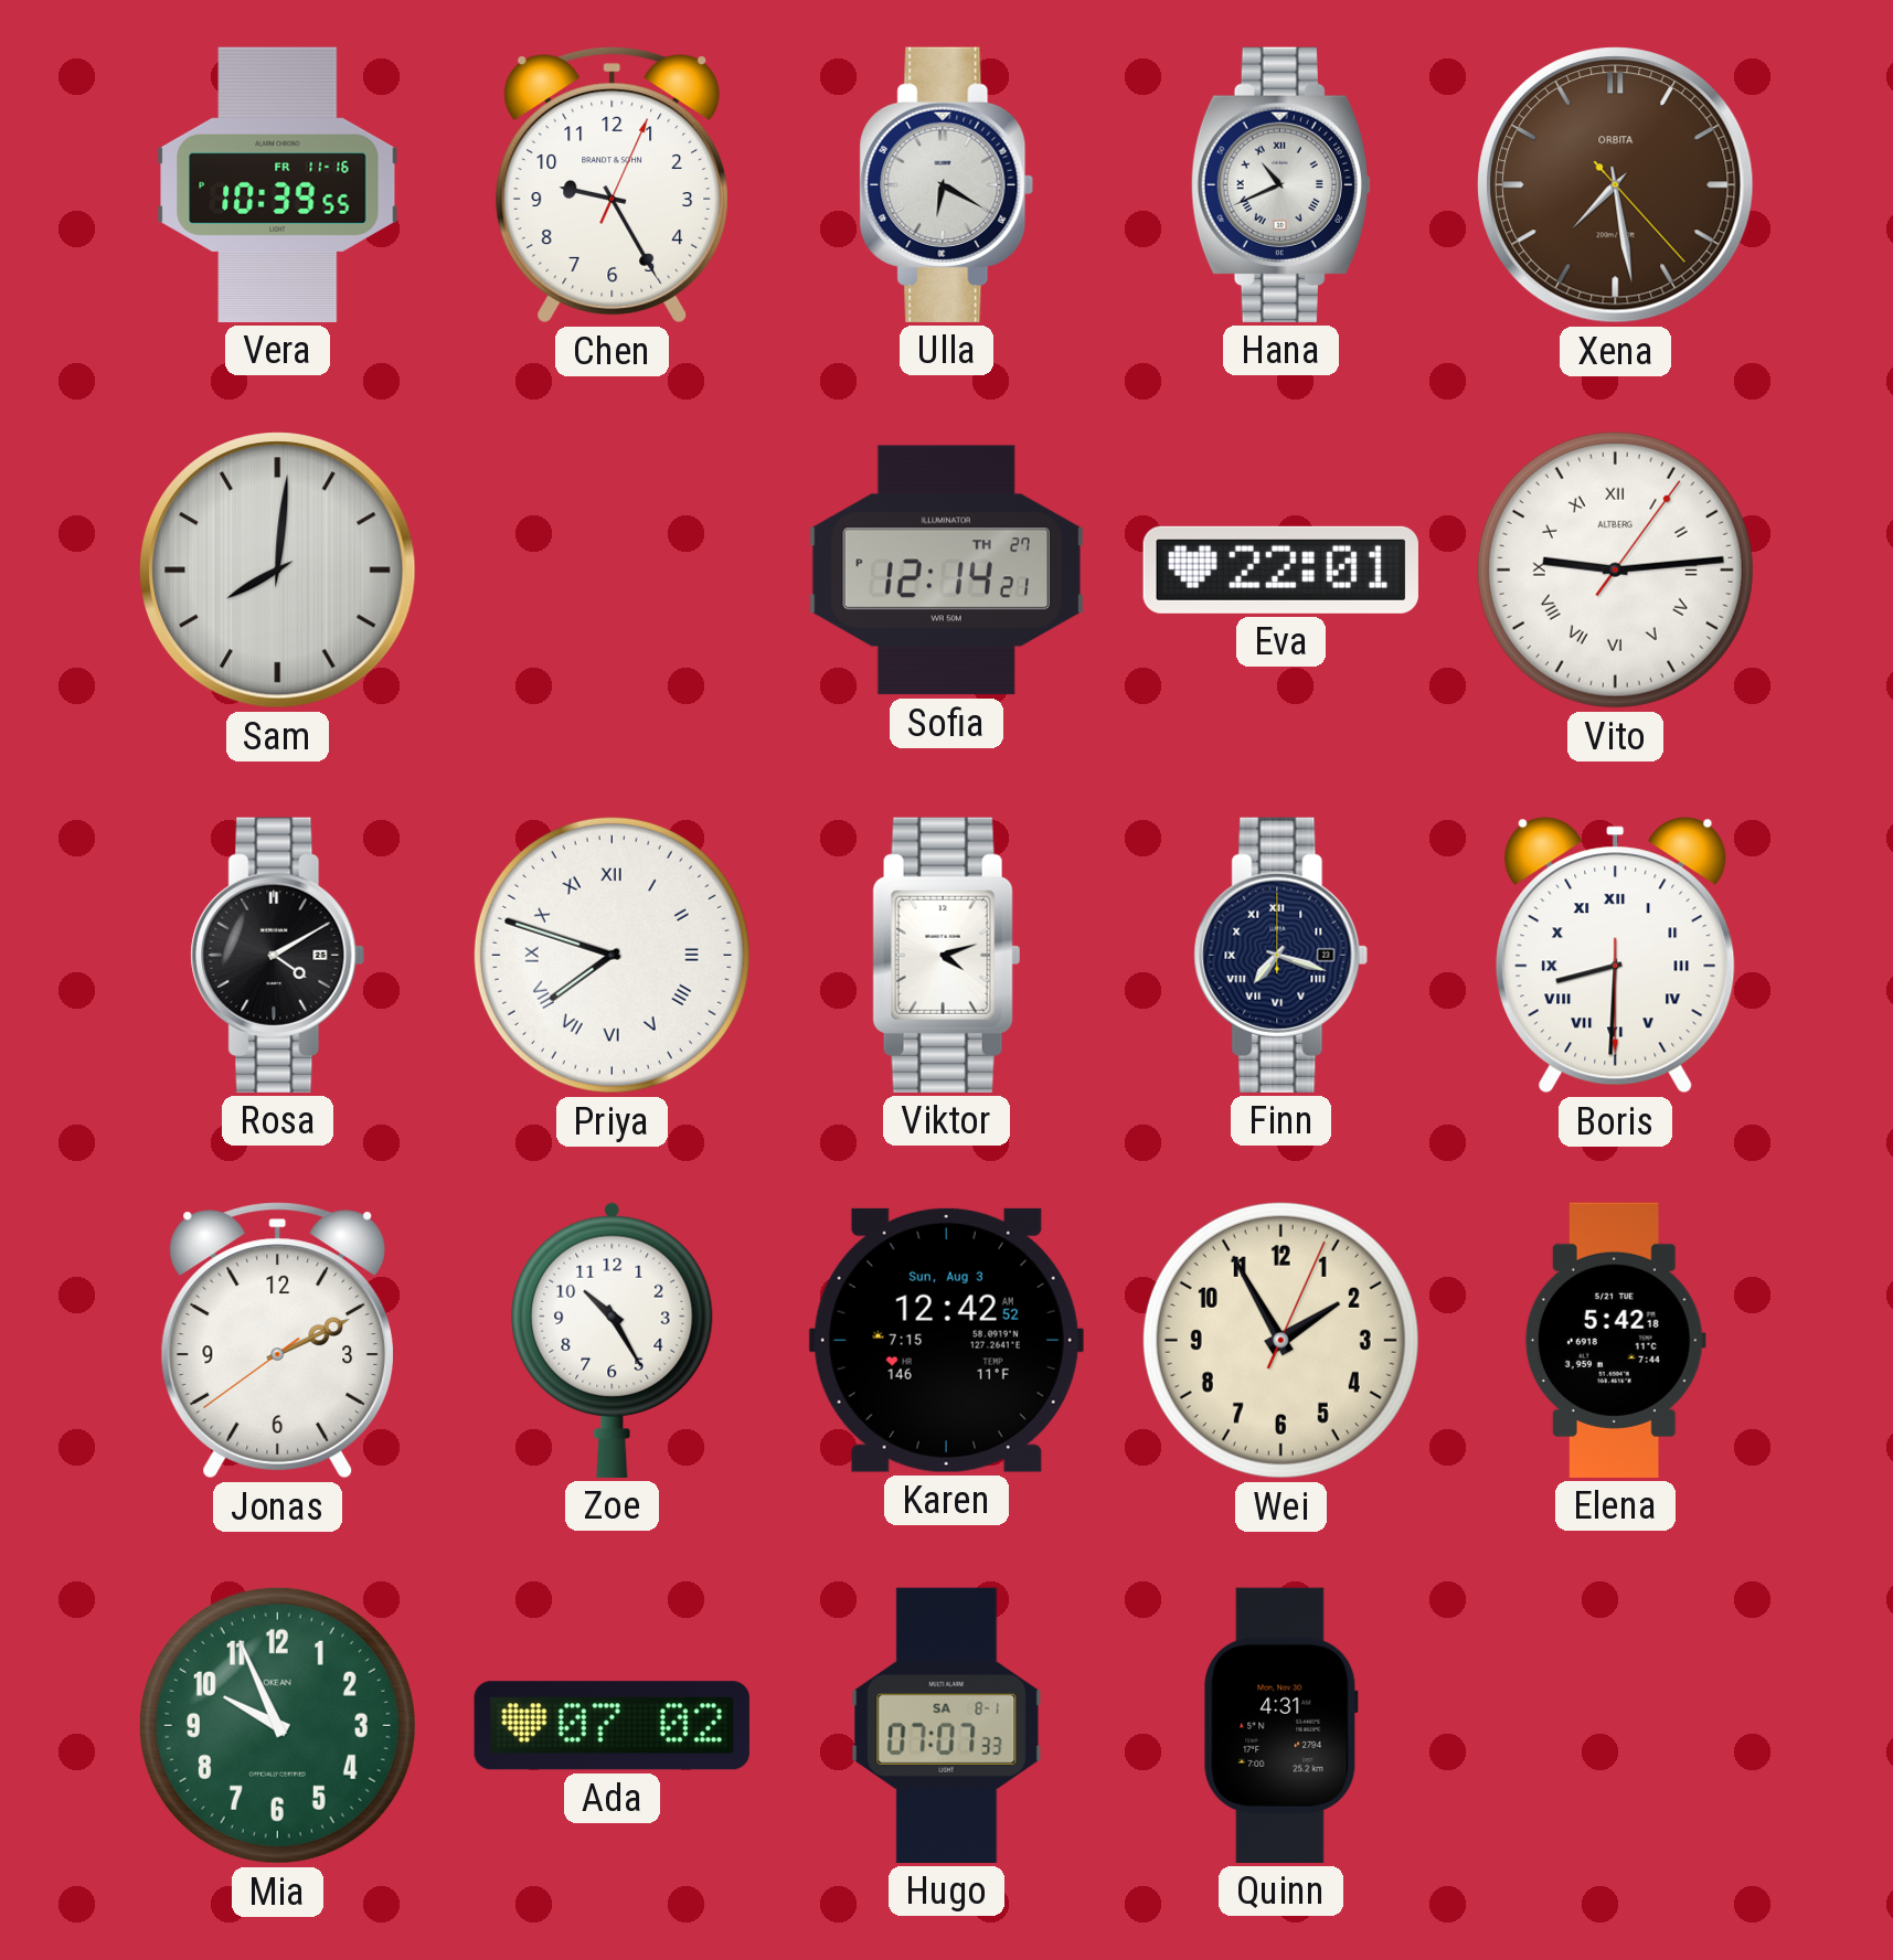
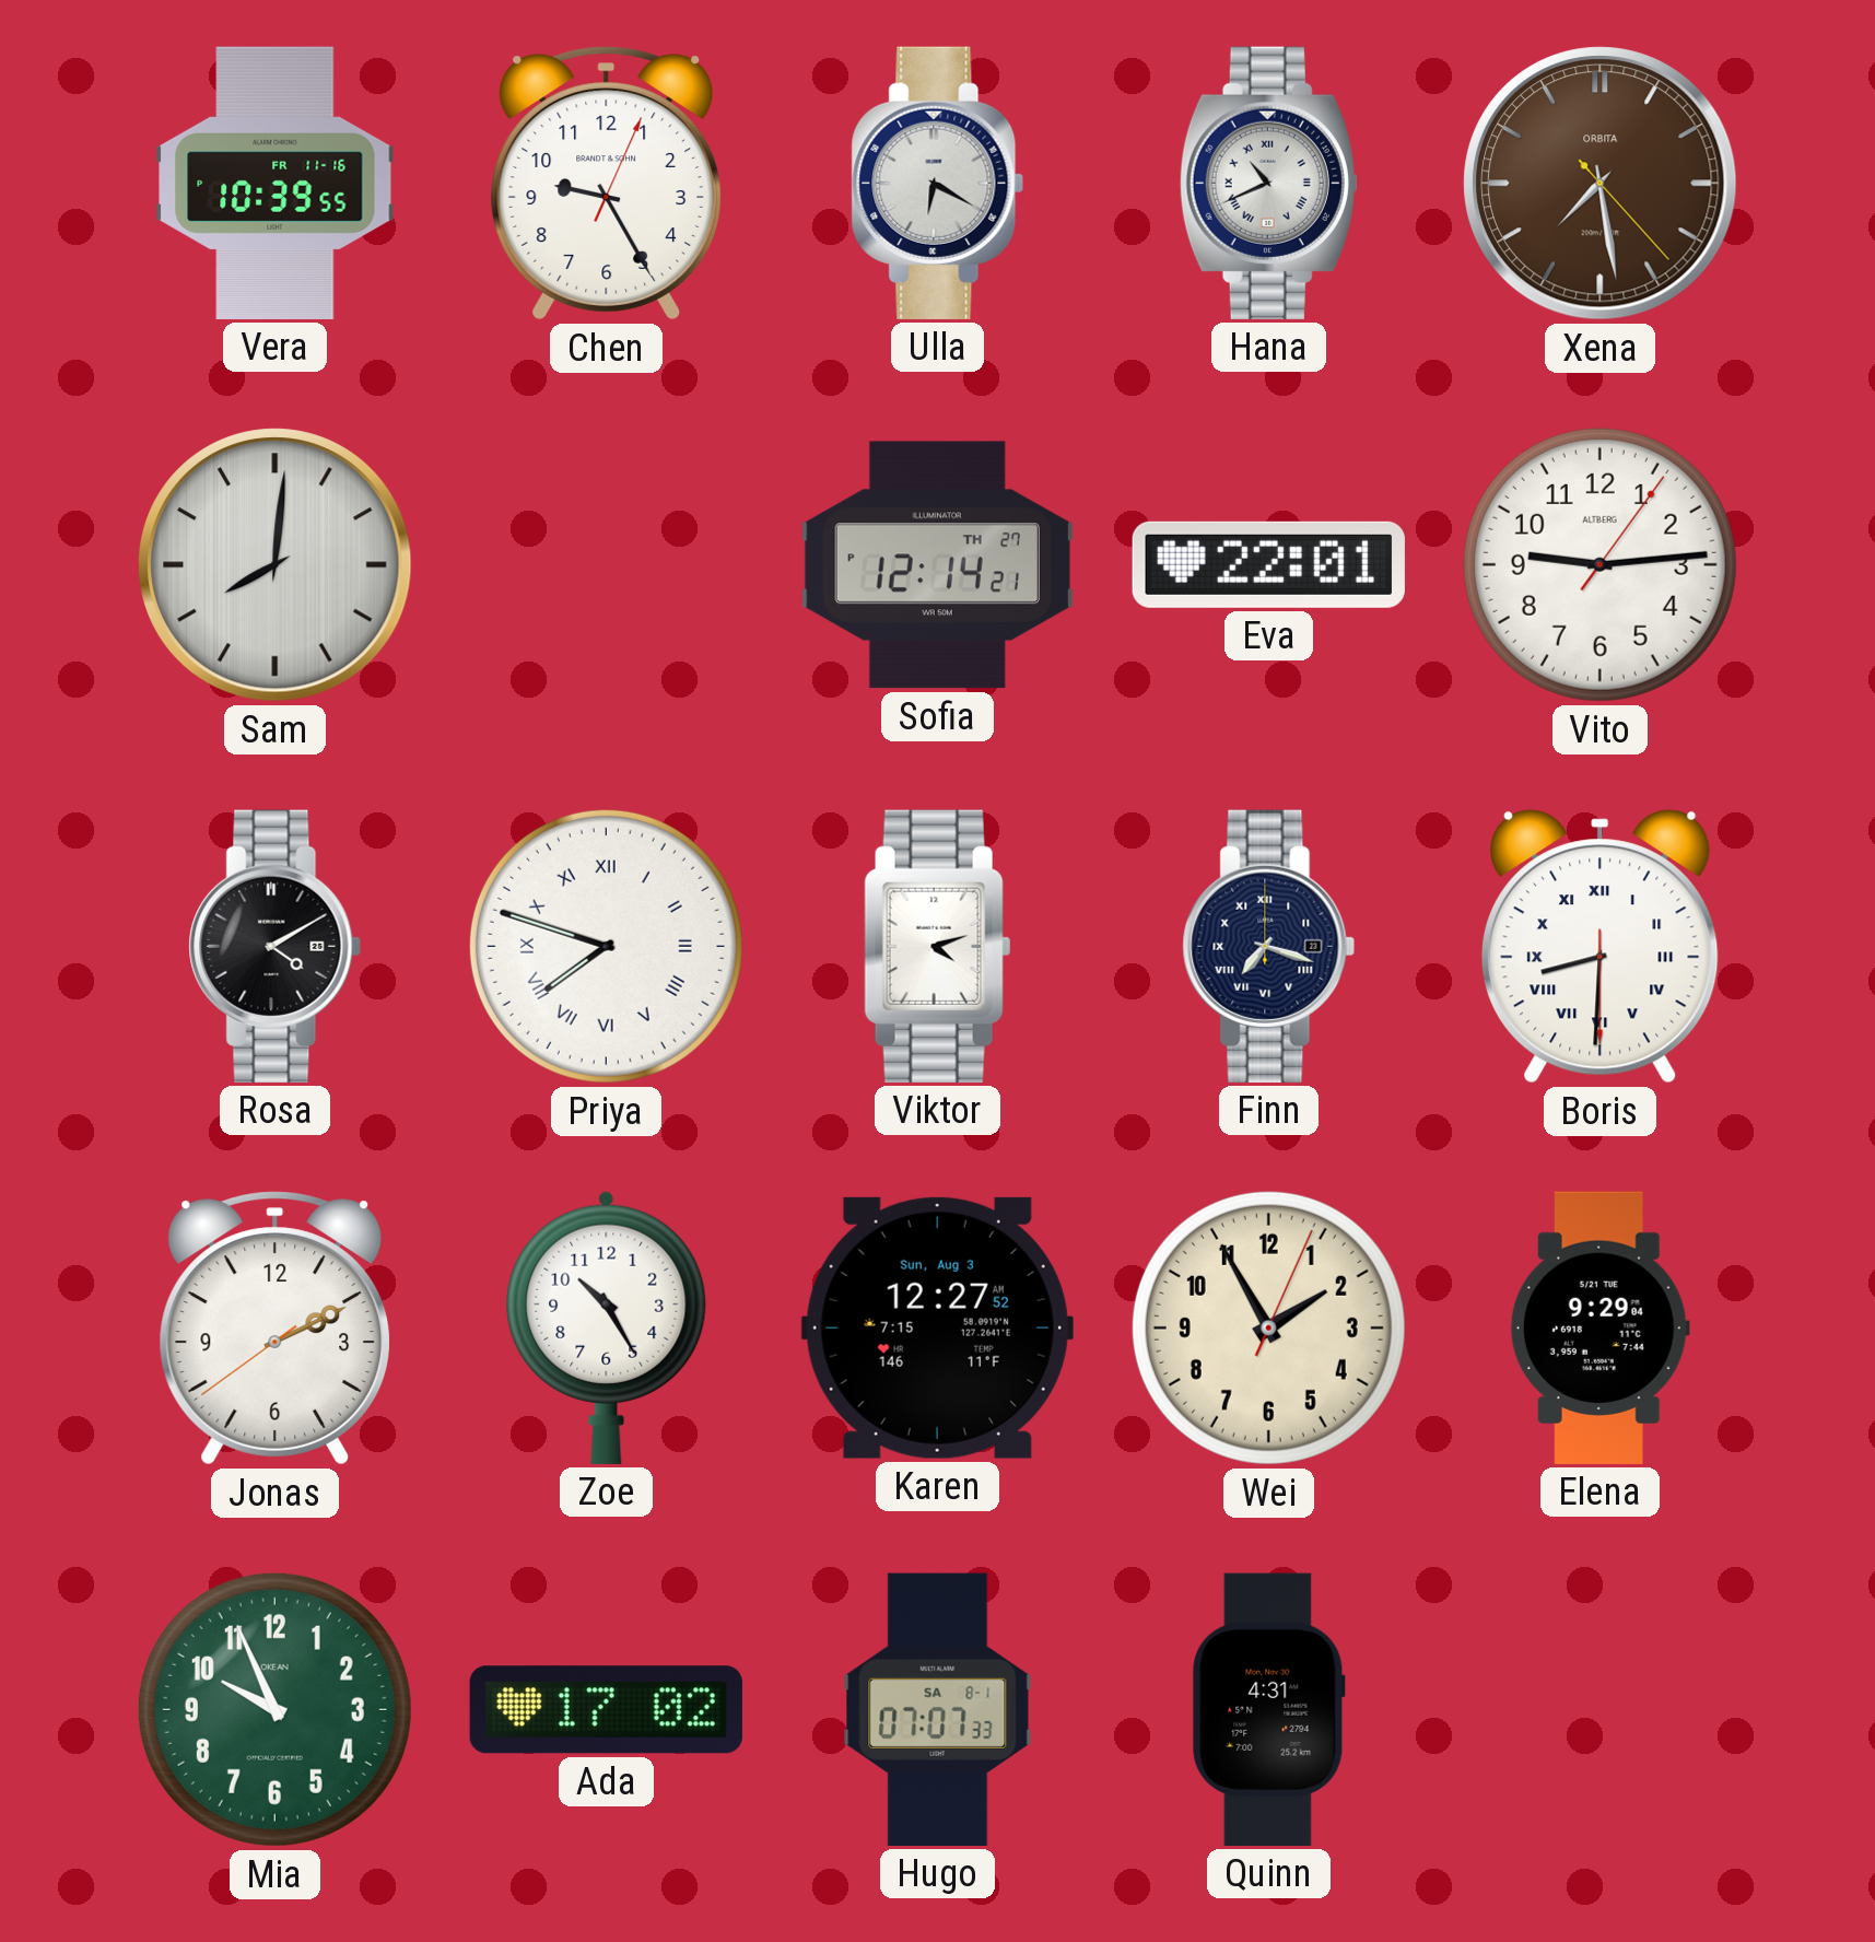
Vito numerals: Roman -> Arabic (1599, 564)
Karen: 12:42 -> 12:27 (937, 1327)
Elena: 5:42 -> 9:29 (1599, 1327)
Ada: 07:02 -> 17:02 (606, 1710)
